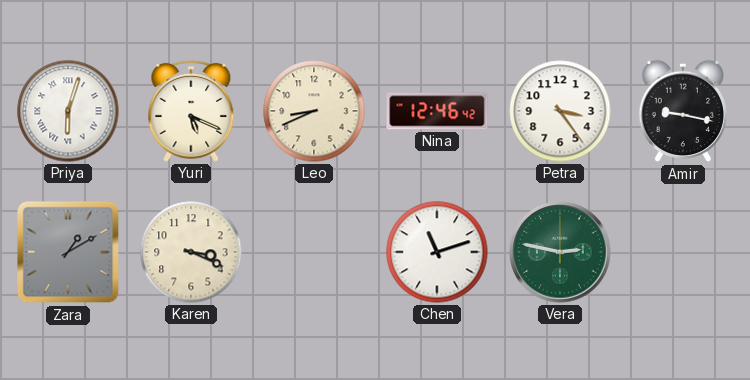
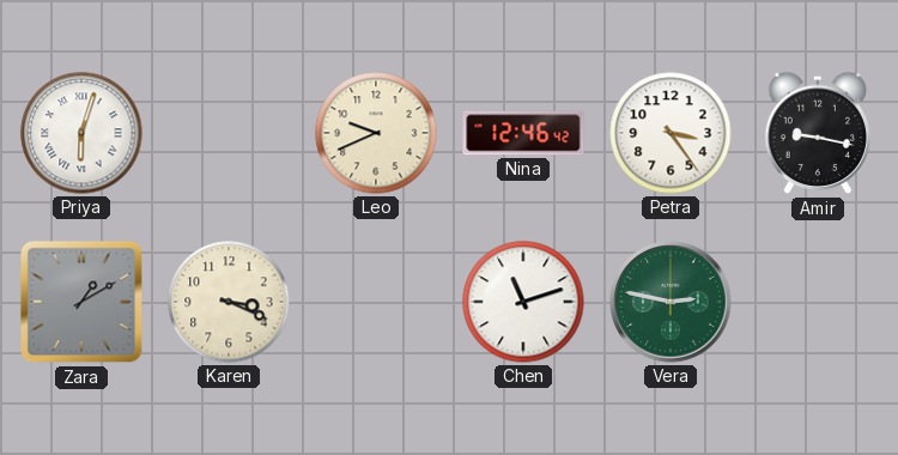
Yuri: 5:19 -> none (191, 111)
Leo: 8:41 -> 9:41 (376, 133)
